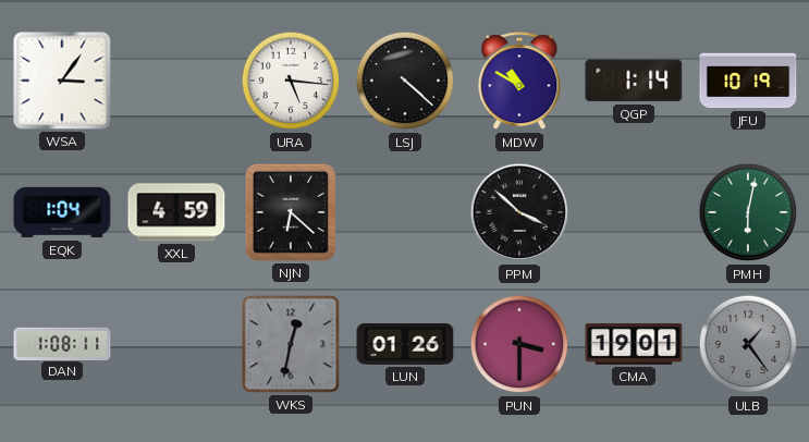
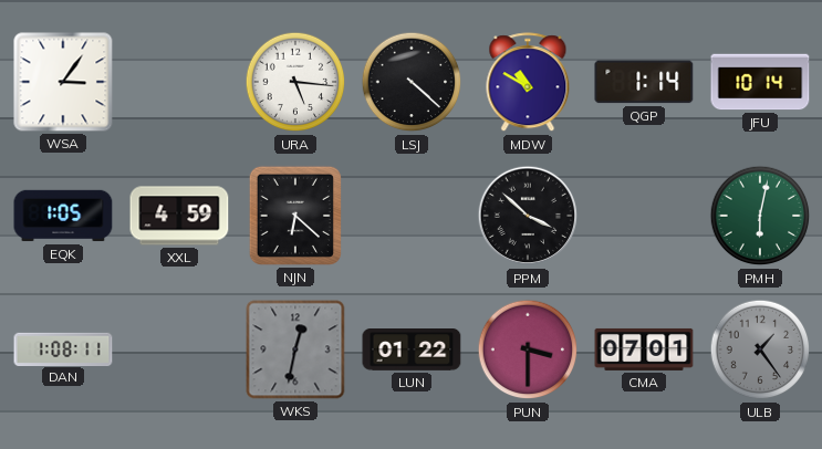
JFU: 10:19 -> 10:14 (760, 82)
EQK: 1:04 -> 1:05 (63, 216)
LUN: 01:26 -> 01:22 (412, 351)
CMA: 19:01 -> 07:01 (644, 349)
